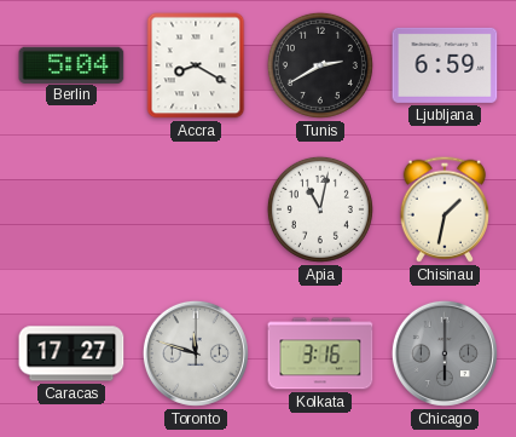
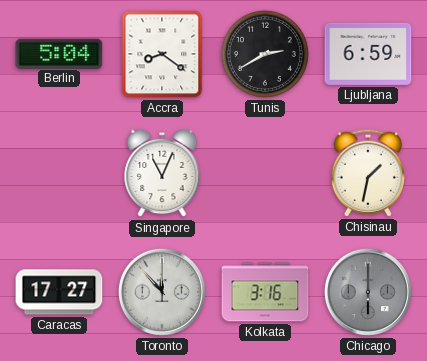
Accra: 8:20 -> 8:21 (162, 54)
Singapore: none -> 11:04 (162, 173)
Apia: 11:02 -> none (320, 209)
Toronto: 11:48 -> 11:53 (162, 292)
